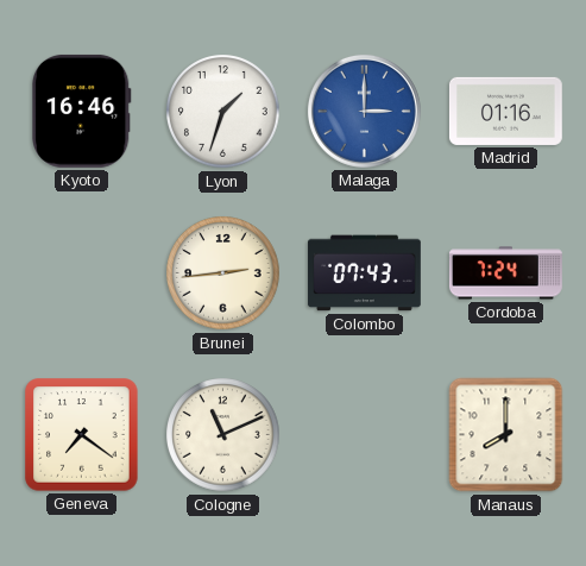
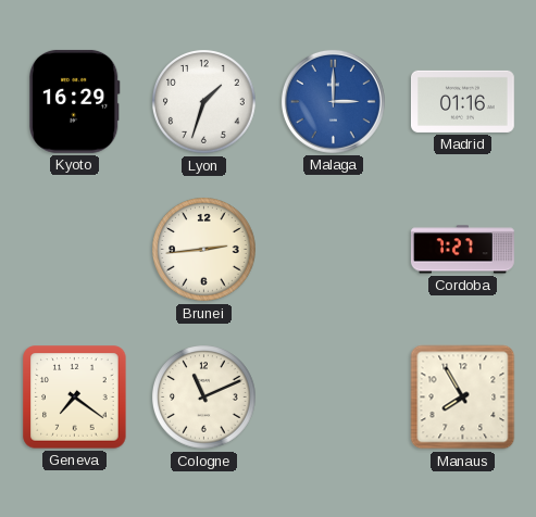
Kyoto: 16:46 -> 16:29 (75, 101)
Colombo: 07:43 -> none (364, 273)
Cordoba: 7:24 -> 7:27 (462, 250)
Manaus: 8:00 -> 7:55 (463, 398)
